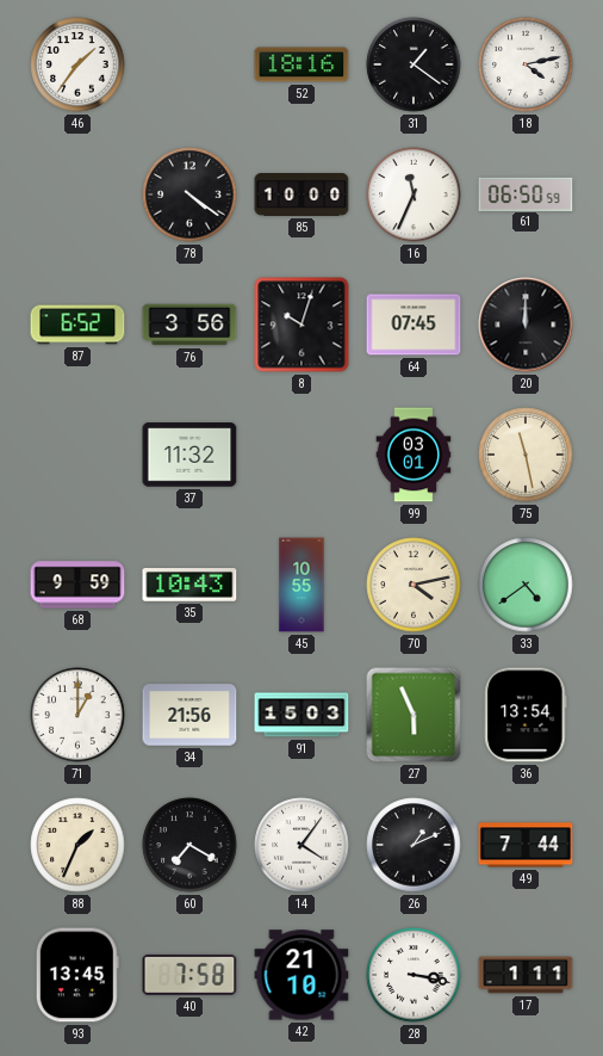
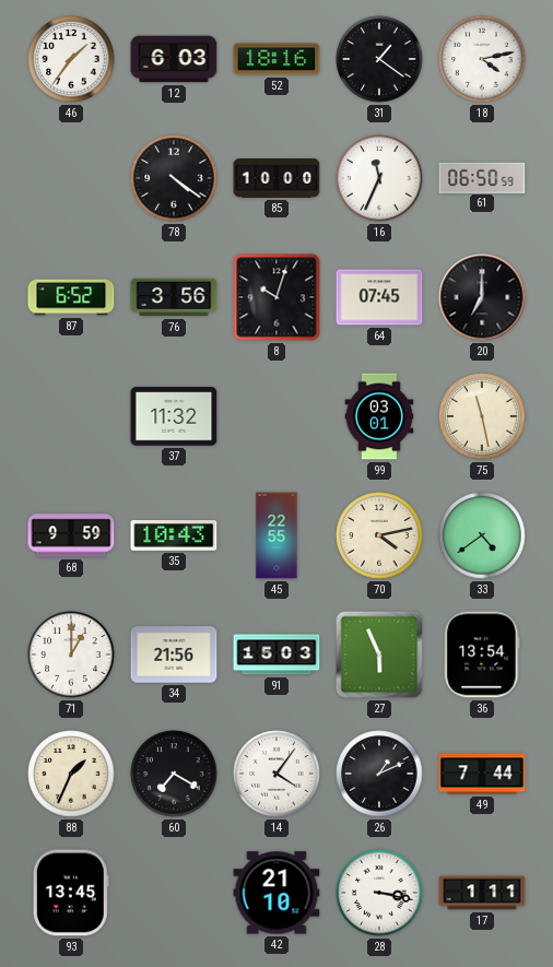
12: none -> 6:03 (174, 59)
20: 12:00 -> 7:00 (482, 297)
45: 10:55 -> 22:55 (276, 535)
40: 7:58 -> none (189, 975)
